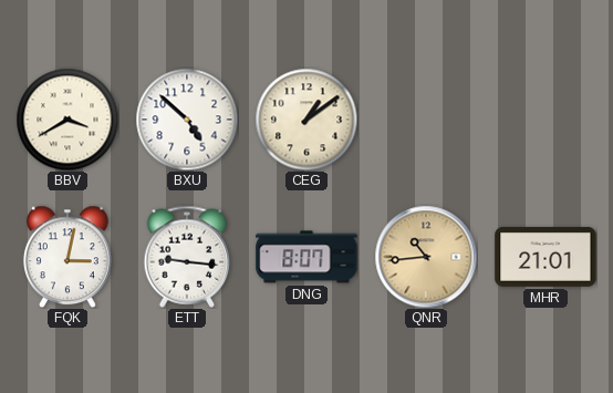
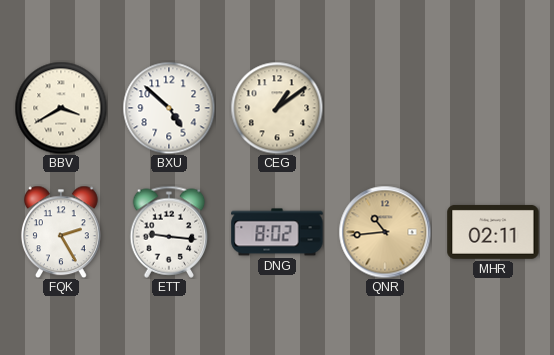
FQK: 3:02 -> 2:25 (61, 232)
DNG: 8:07 -> 8:02 (277, 232)
MHR: 21:01 -> 02:11 (493, 232)
